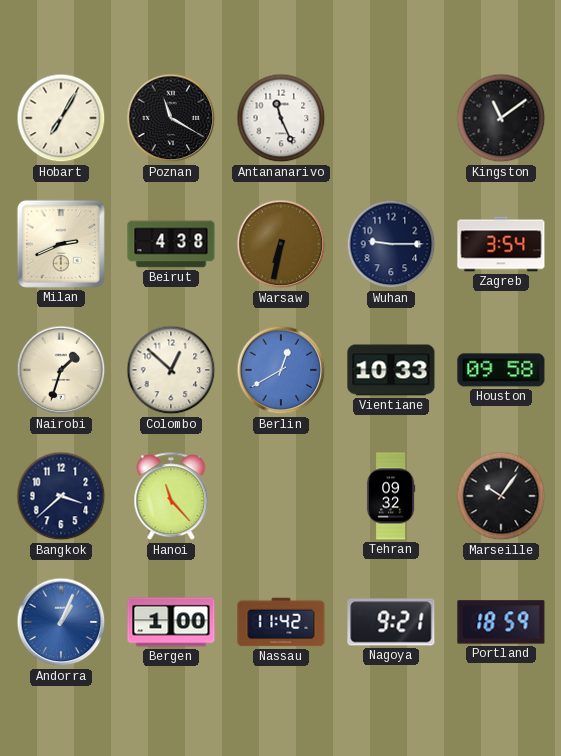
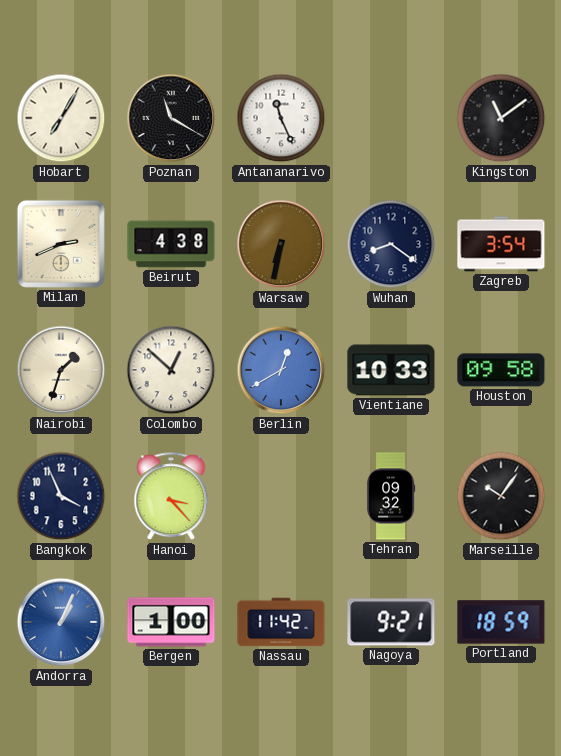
Wuhan: 9:15 -> 8:21 (391, 244)
Bangkok: 3:38 -> 3:56 (61, 496)
Hanoi: 11:23 -> 3:23 (171, 497)
